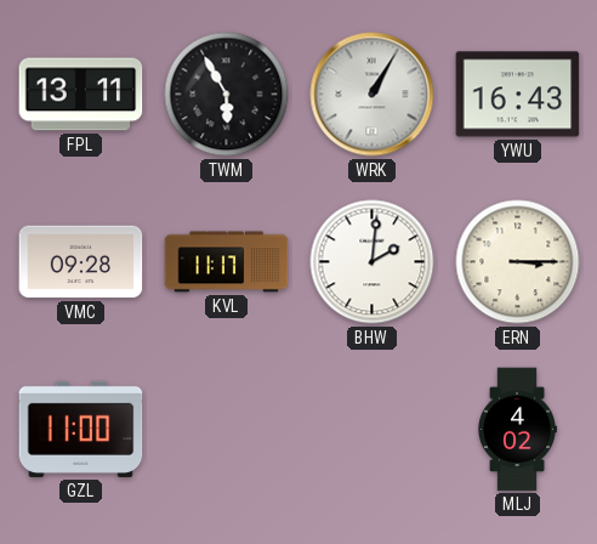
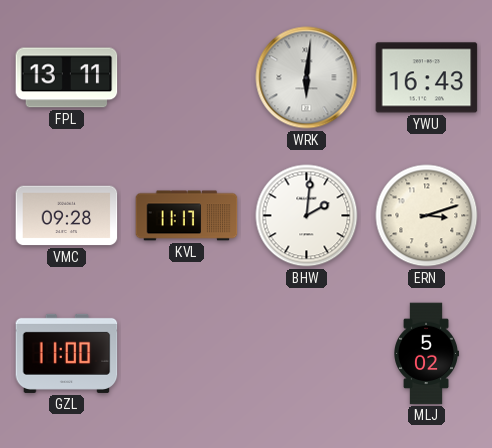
TWM: 5:55 -> none (227, 95)
WRK: 1:05 -> 6:01 (307, 78)
ERN: 3:15 -> 3:12 (427, 216)
MLJ: 4:02 -> 5:02 (426, 354)
